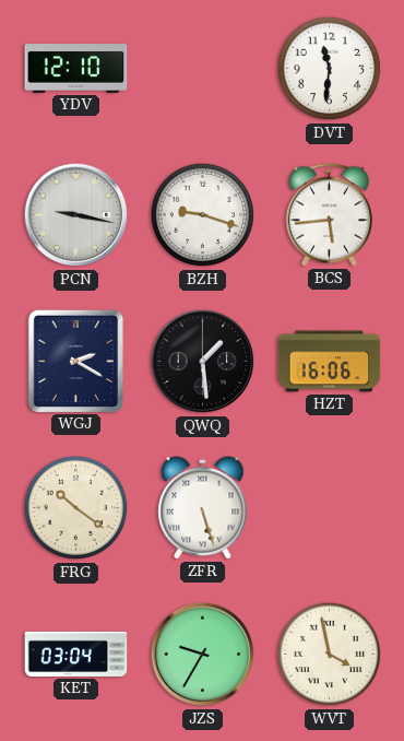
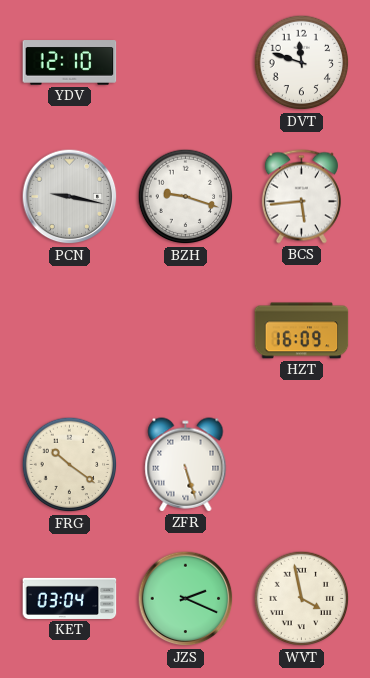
DVT: 11:31 -> 11:48 (302, 63)
WGJ: 2:20 -> none (75, 361)
QWQ: 1:29 -> none (203, 362)
HZT: 16:06 -> 16:09 (302, 331)
JZS: 9:35 -> 2:19 (186, 599)
